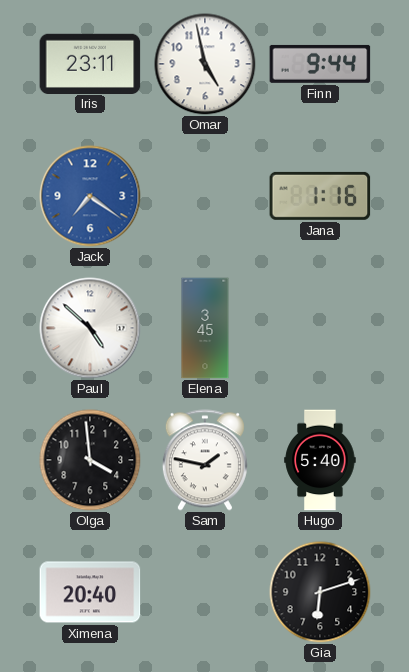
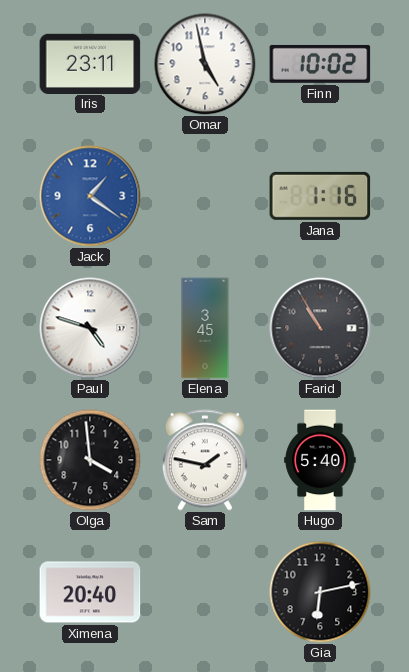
Finn: 9:44 -> 10:02 (320, 64)
Jack: 7:21 -> 1:21 (90, 196)
Paul: 4:52 -> 4:48 (90, 328)
Farid: none -> 10:55 (320, 328)
Gia: 6:12 -> 6:13 (320, 592)
